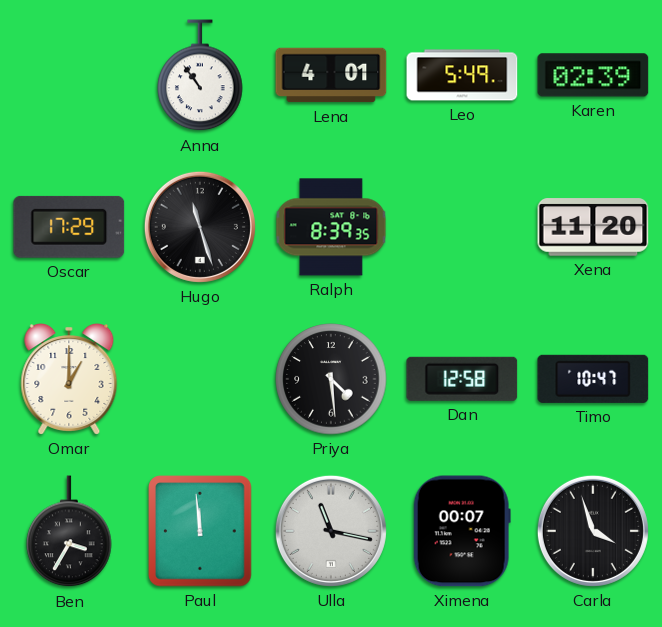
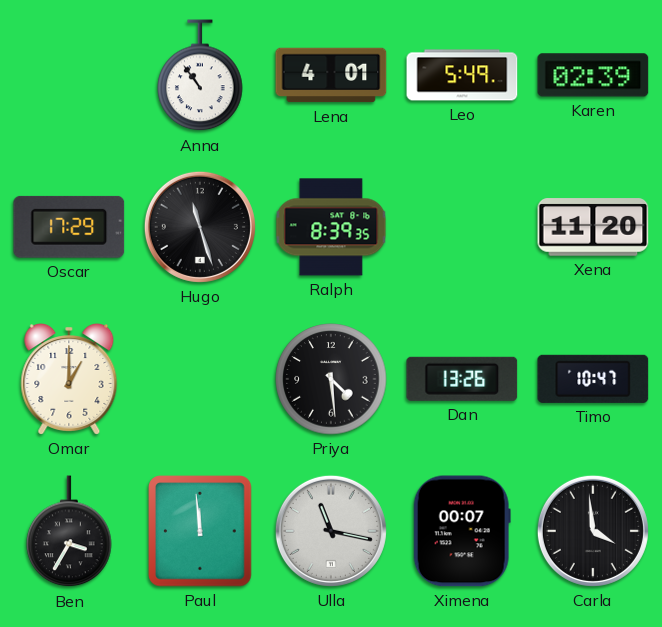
Dan: 12:58 -> 13:26 (462, 379)
Carla: 3:57 -> 3:59 (593, 531)
